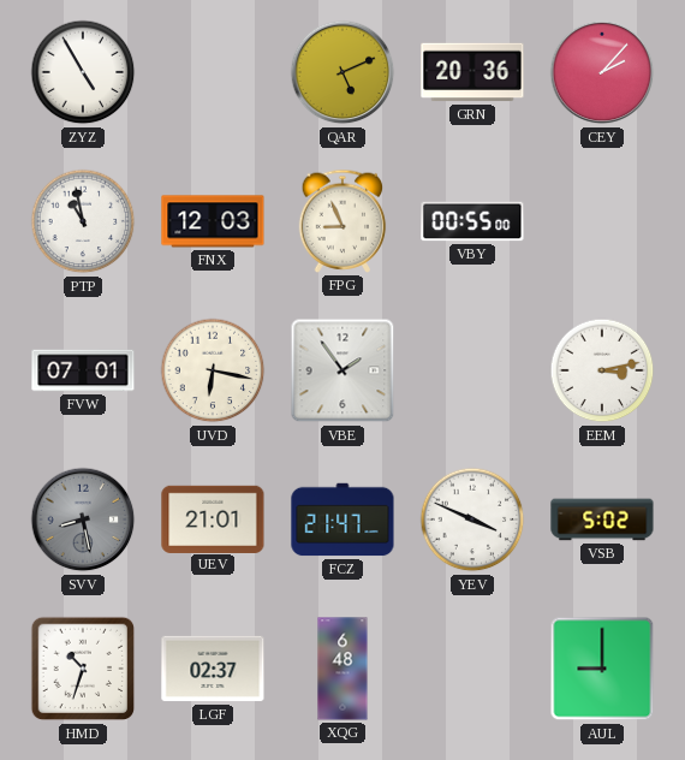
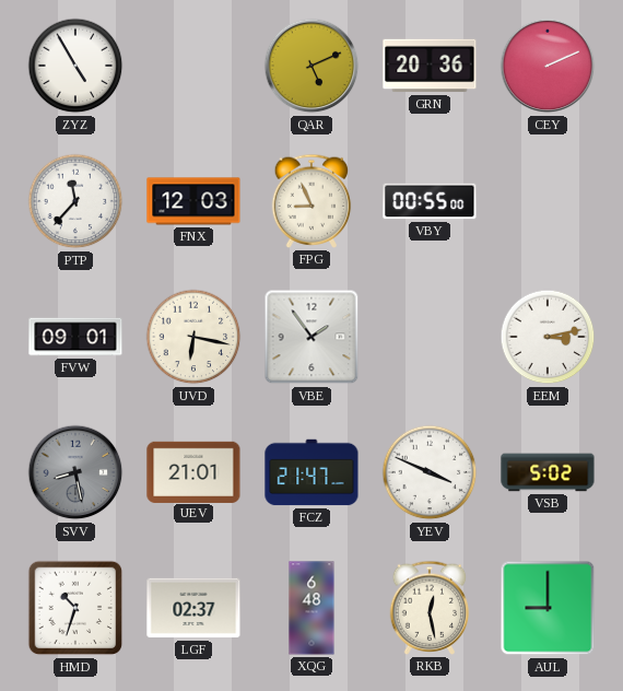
CEY: 2:07 -> 2:11 (548, 66)
PTP: 10:58 -> 11:37 (75, 201)
FVW: 07:01 -> 09:01 (75, 337)
RKB: none -> 12:28 (430, 608)
